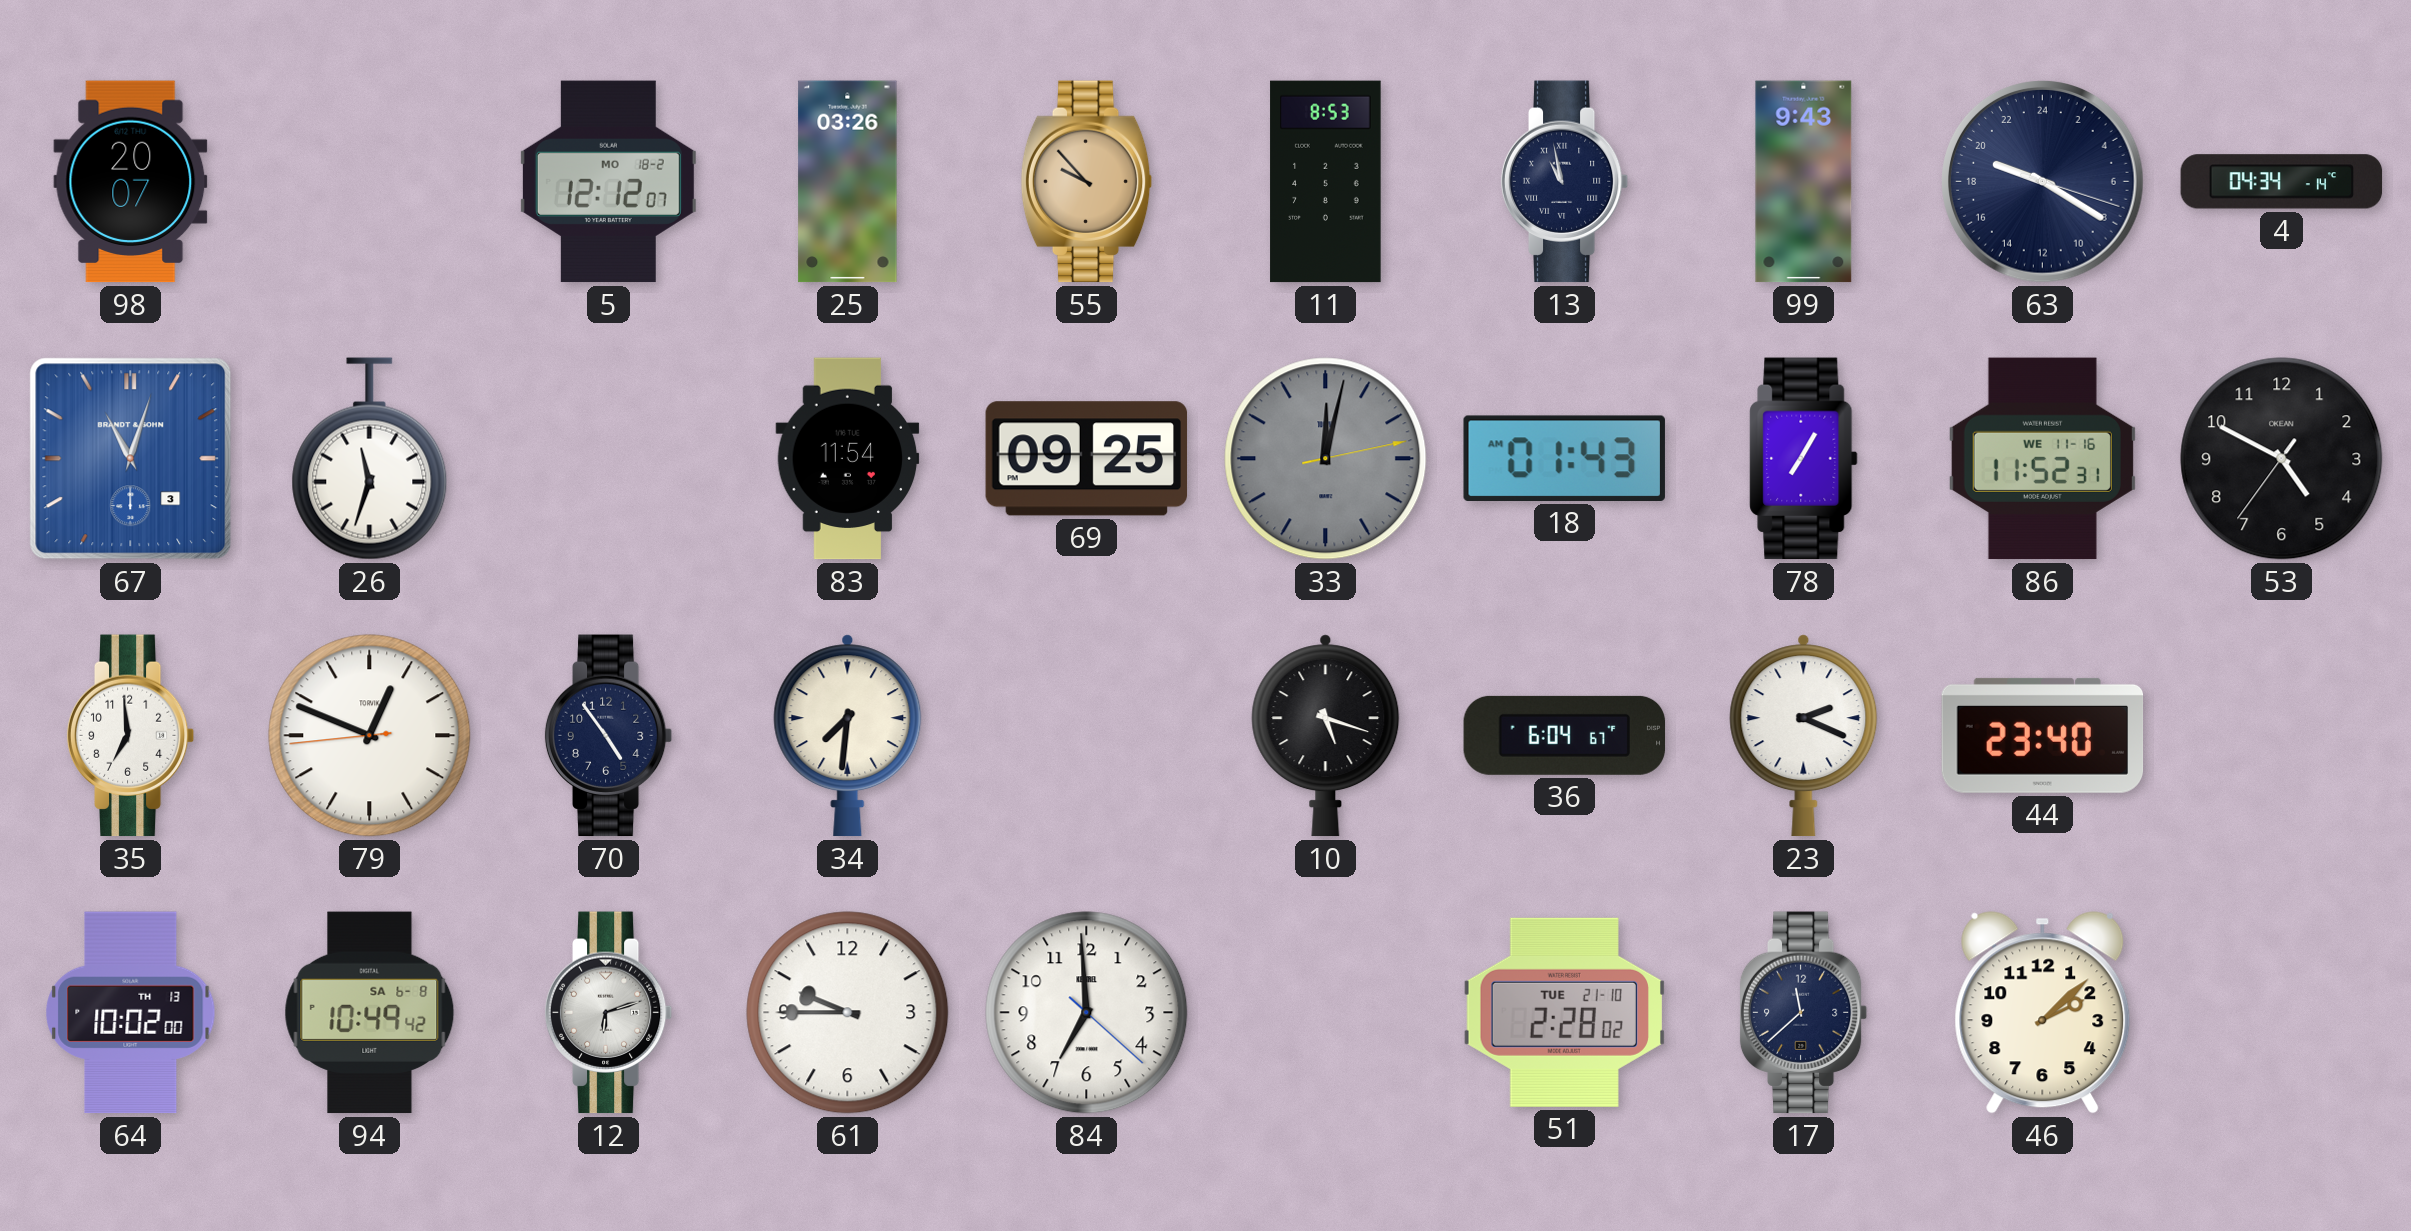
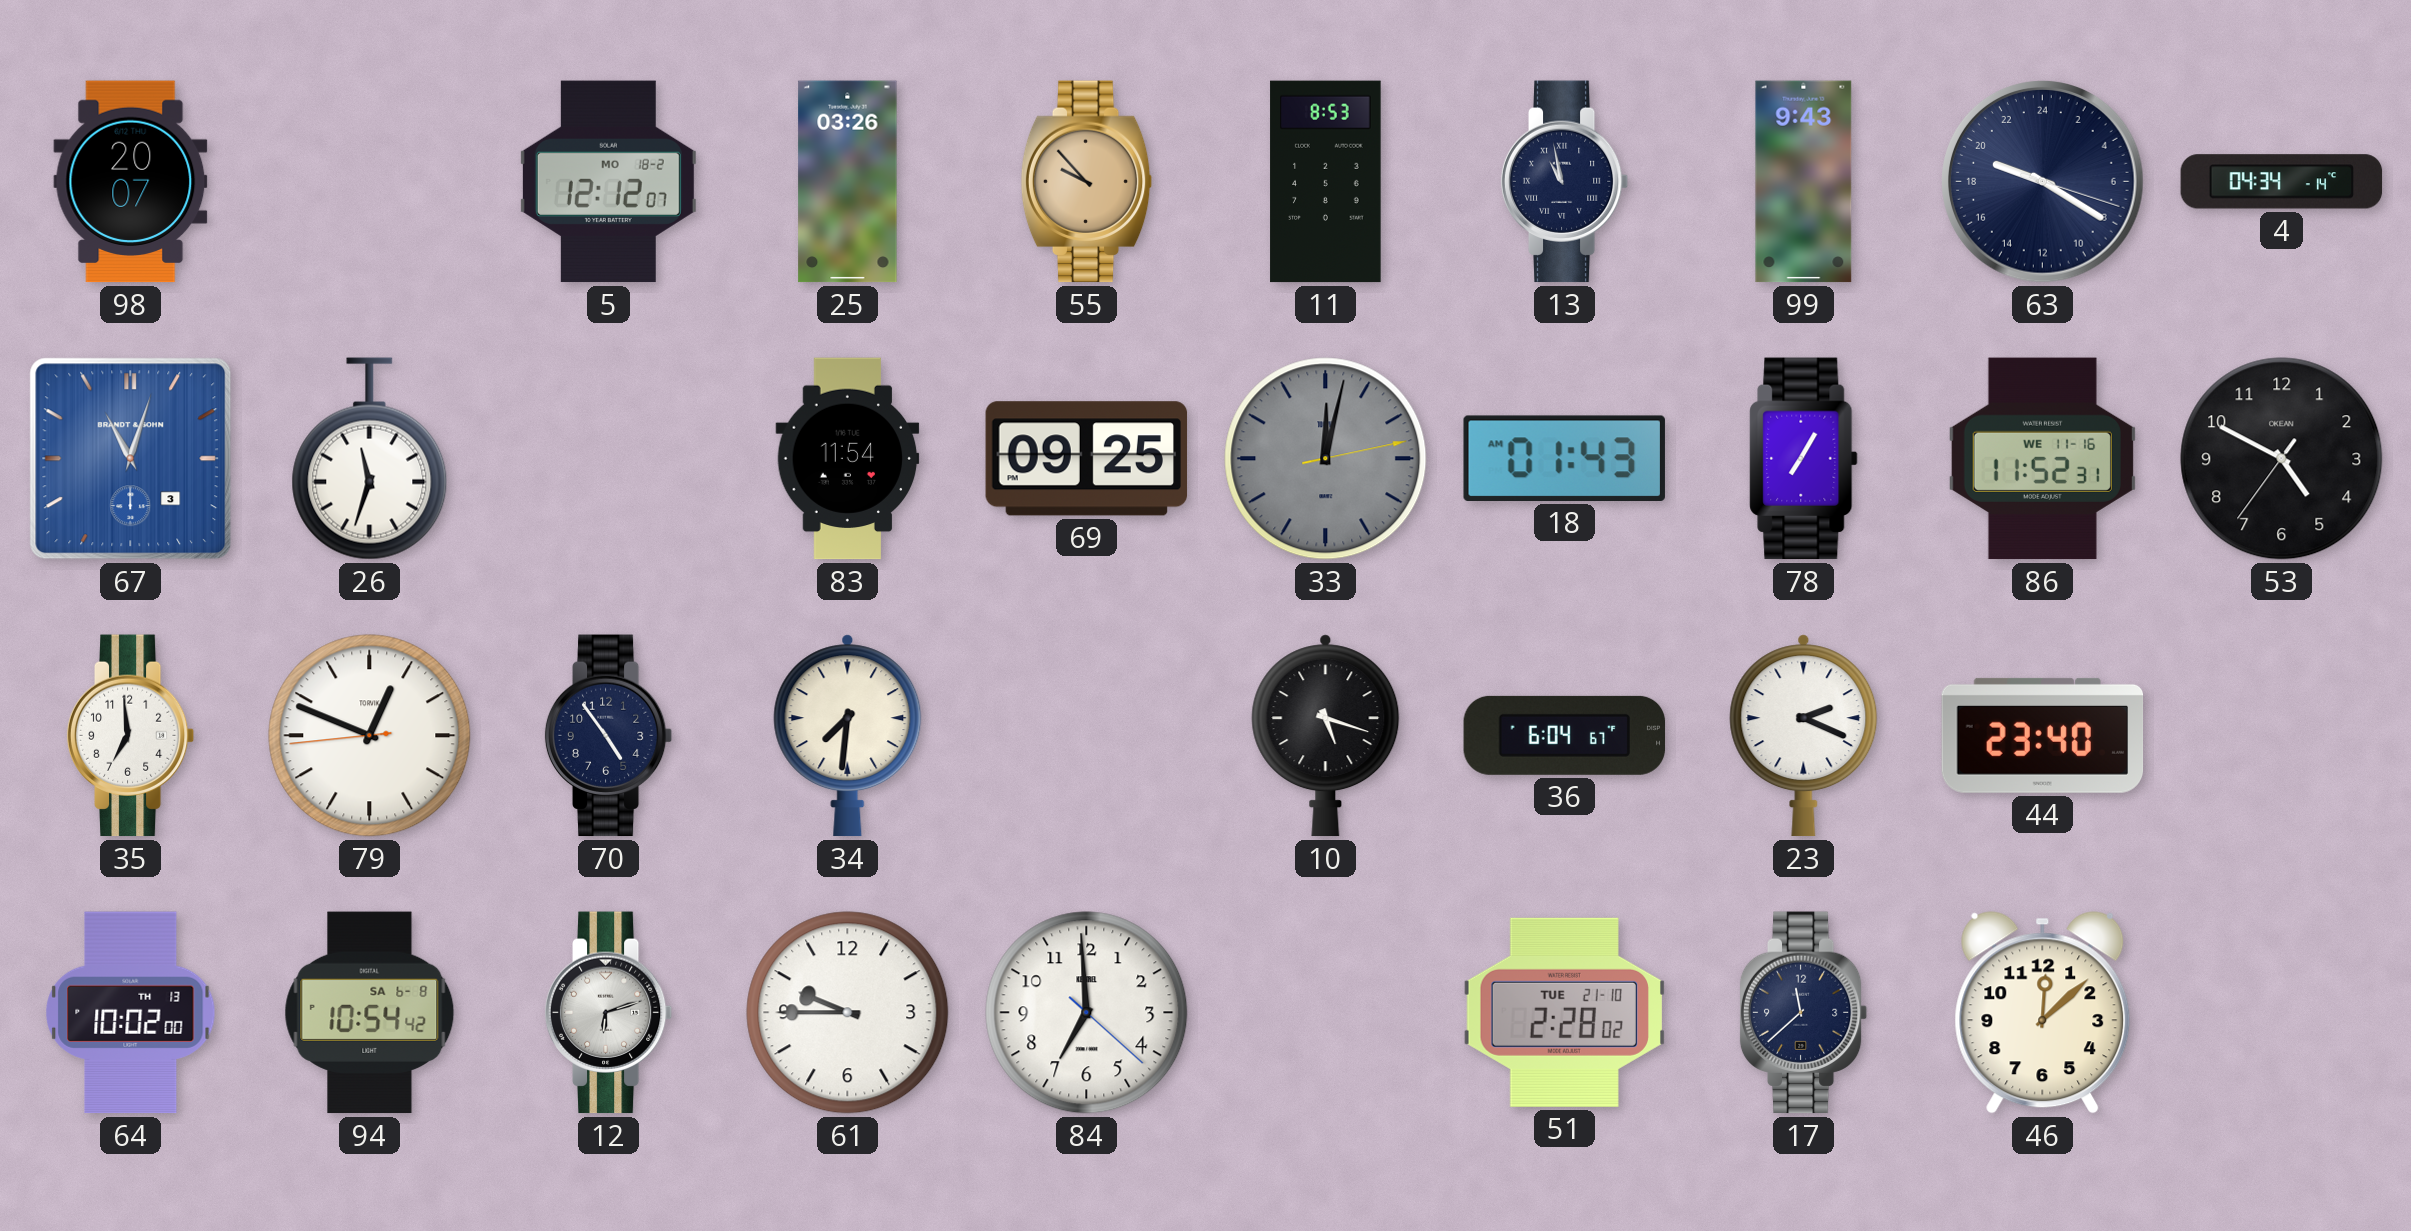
94: 10:49 -> 10:54 (370, 1013)
46: 2:08 -> 12:08 (2043, 1013)
